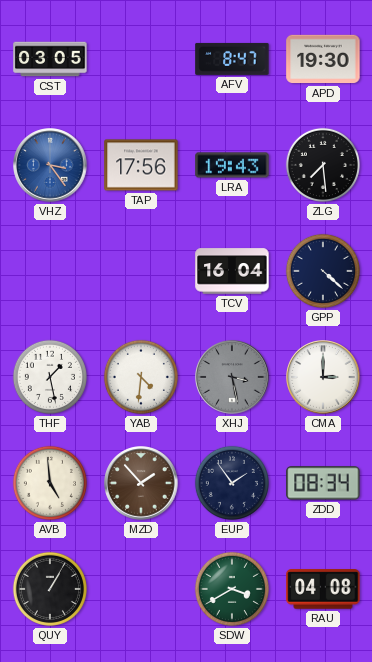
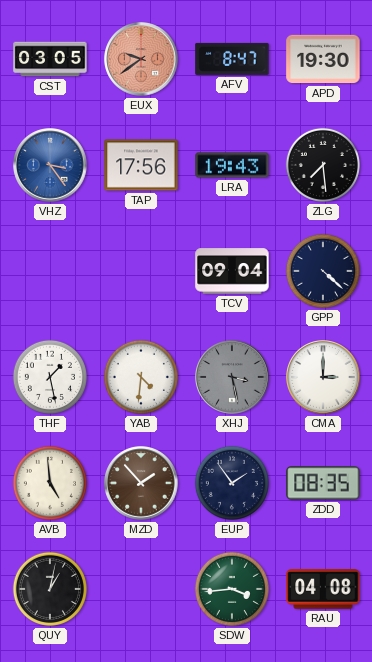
EUX: none -> 9:39 (141, 59)
TCV: 16:04 -> 09:04 (232, 271)
ZDD: 08:34 -> 08:35 (323, 483)
QUY: 1:05 -> 1:02 (50, 589)
SDW: 3:40 -> 3:44 (232, 589)
